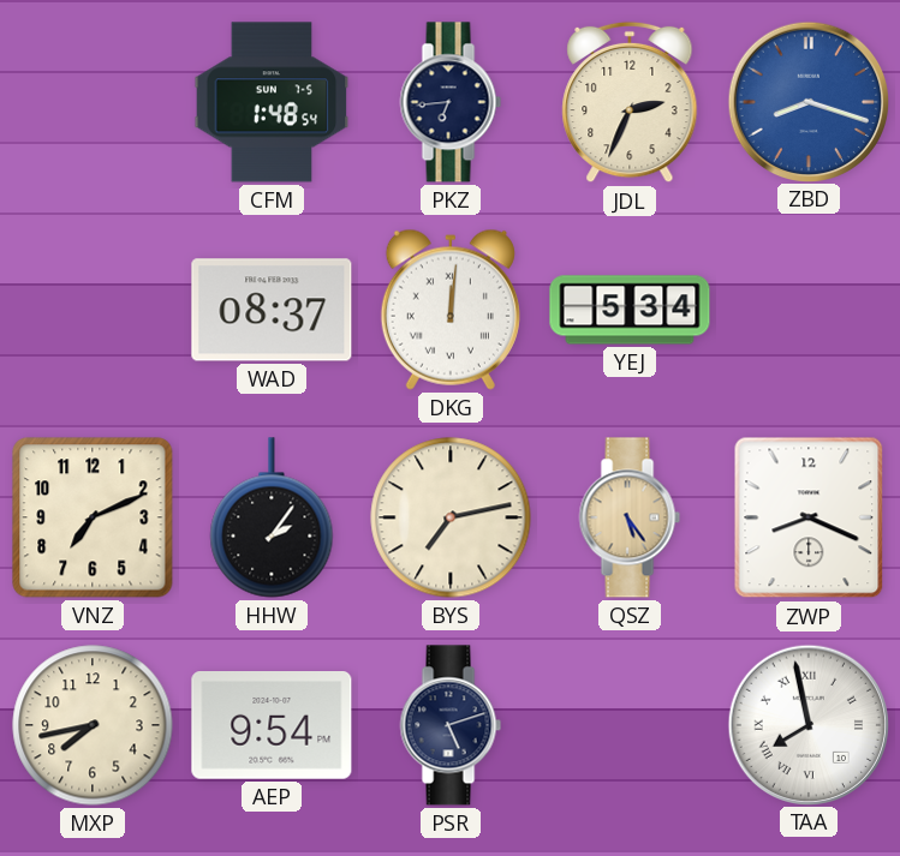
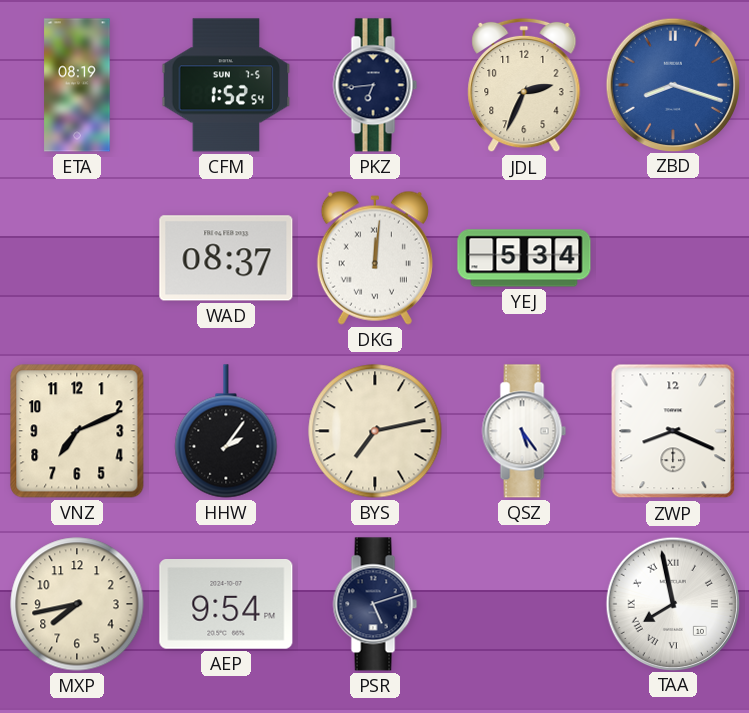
ETA: none -> 08:19 (77, 85)
CFM: 1:48 -> 1:52 (226, 85)
QSZ dial: champagne -> white (524, 431)
